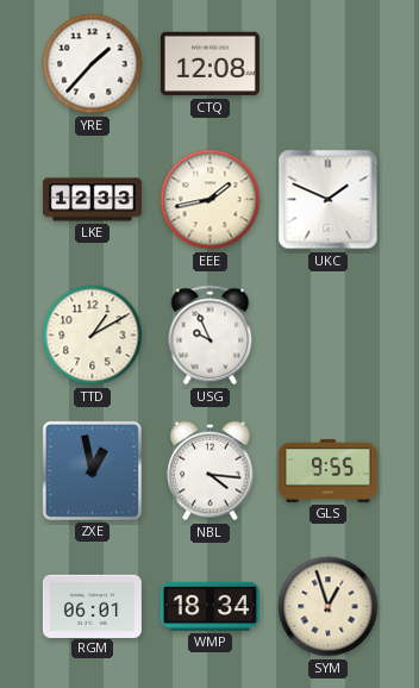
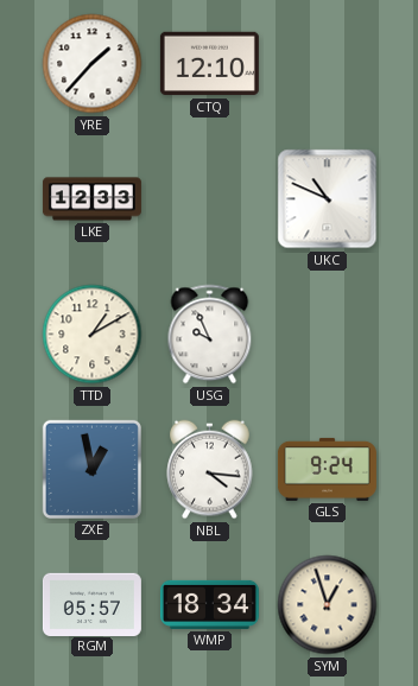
CTQ: 12:08 -> 12:10 (209, 64)
EEE: 1:43 -> none (211, 200)
UKC: 1:49 -> 10:49 (328, 199)
GLS: 9:55 -> 9:24 (327, 469)
RGM: 06:01 -> 05:57 (91, 604)
